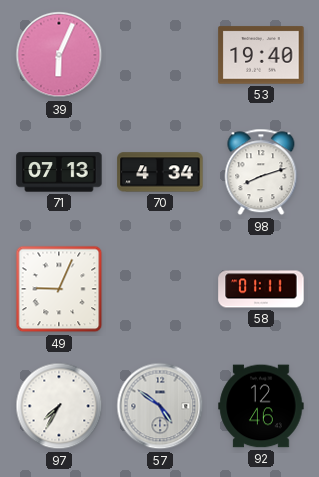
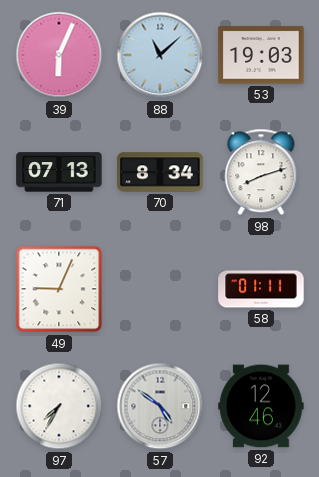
88: none -> 11:08 (160, 55)
53: 19:40 -> 19:03 (261, 55)
70: 4:34 -> 8:34 (160, 172)
